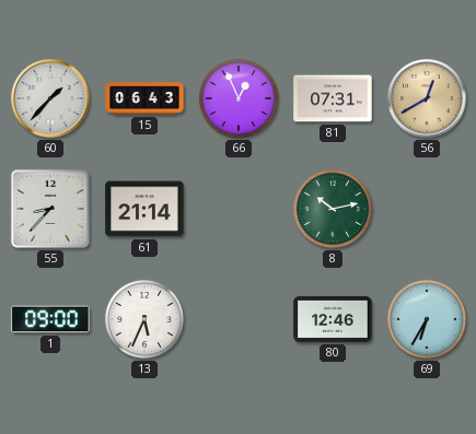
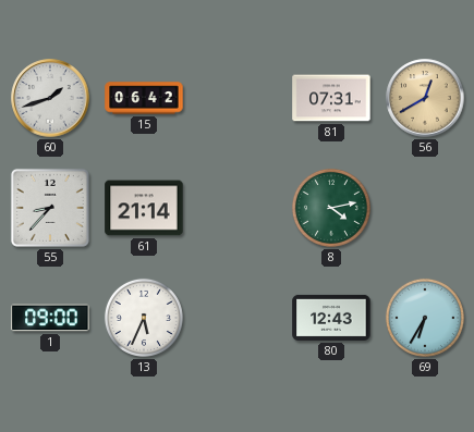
60: 1:37 -> 1:42 (50, 98)
15: 06:43 -> 06:42 (144, 98)
66: 12:56 -> none (239, 98)
8: 10:13 -> 4:13 (331, 208)
80: 12:46 -> 12:43 (331, 318)
